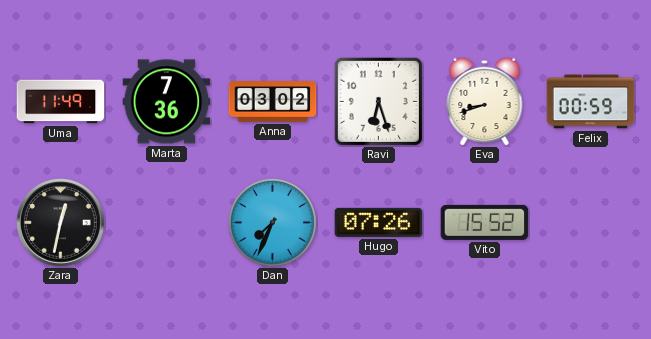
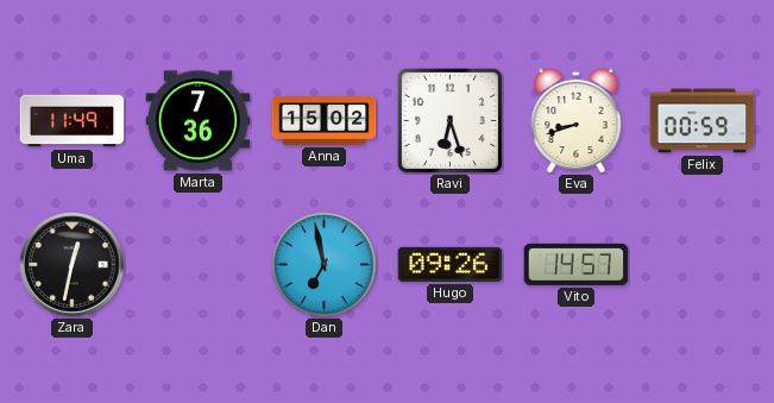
Anna: 03:02 -> 15:02 (325, 121)
Dan: 7:34 -> 6:58 (323, 264)
Hugo: 07:26 -> 09:26 (451, 264)
Vito: 15:52 -> 14:57 (577, 264)
